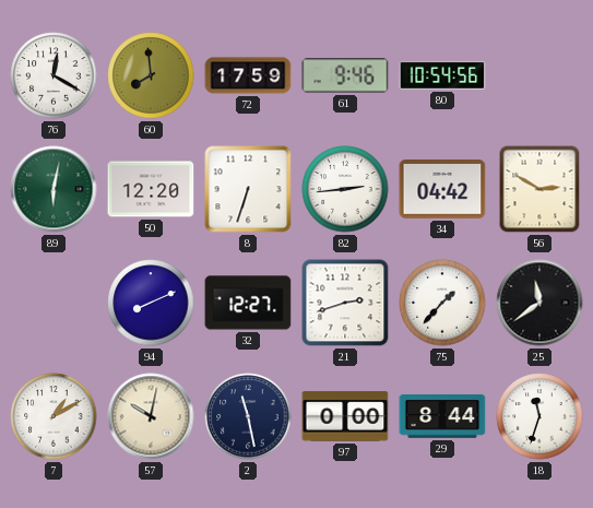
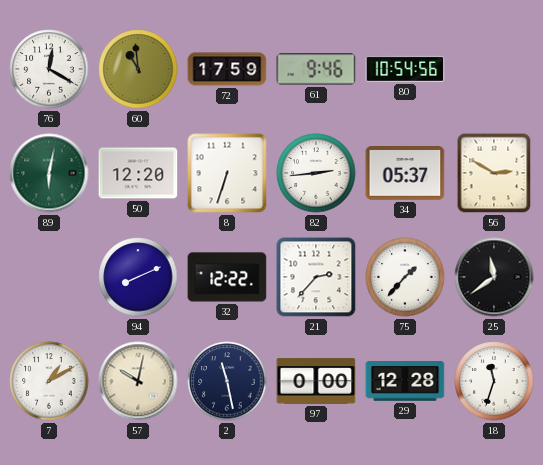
60: 7:59 -> 10:59 (138, 69)
34: 04:42 -> 05:37 (405, 174)
32: 12:27 -> 12:22 (227, 277)
21: 2:42 -> 2:37 (316, 277)
29: 8:44 -> 12:28 (405, 382)
